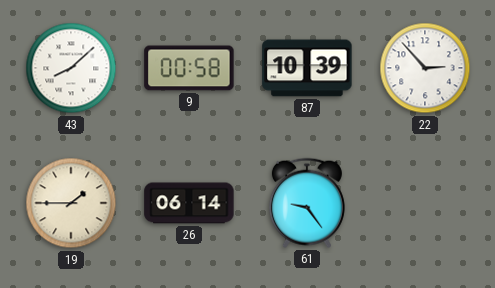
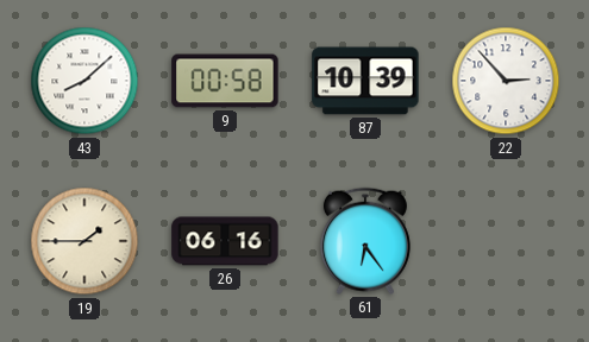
26: 06:14 -> 06:16 (225, 241)
61: 9:24 -> 6:24 (365, 241)
